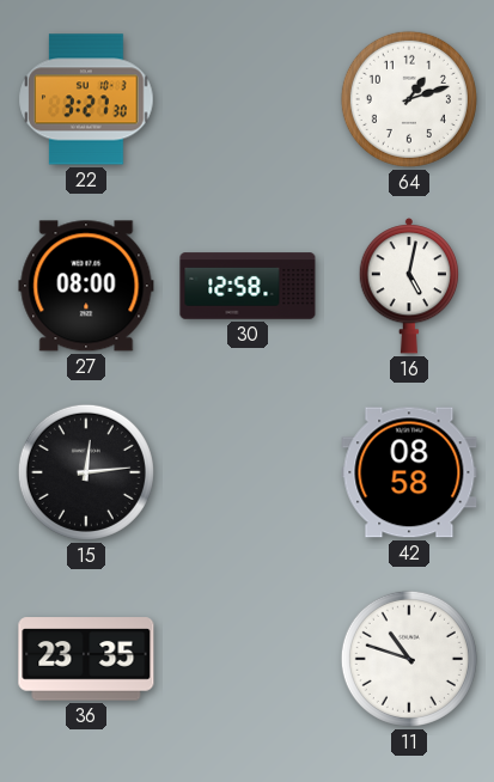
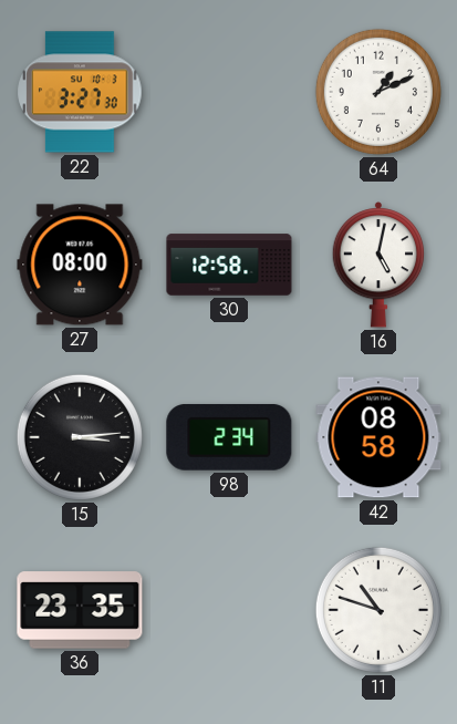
64: 1:12 -> 1:11 (378, 92)
15: 12:14 -> 3:14 (80, 437)
98: none -> 2:34 (229, 437)
